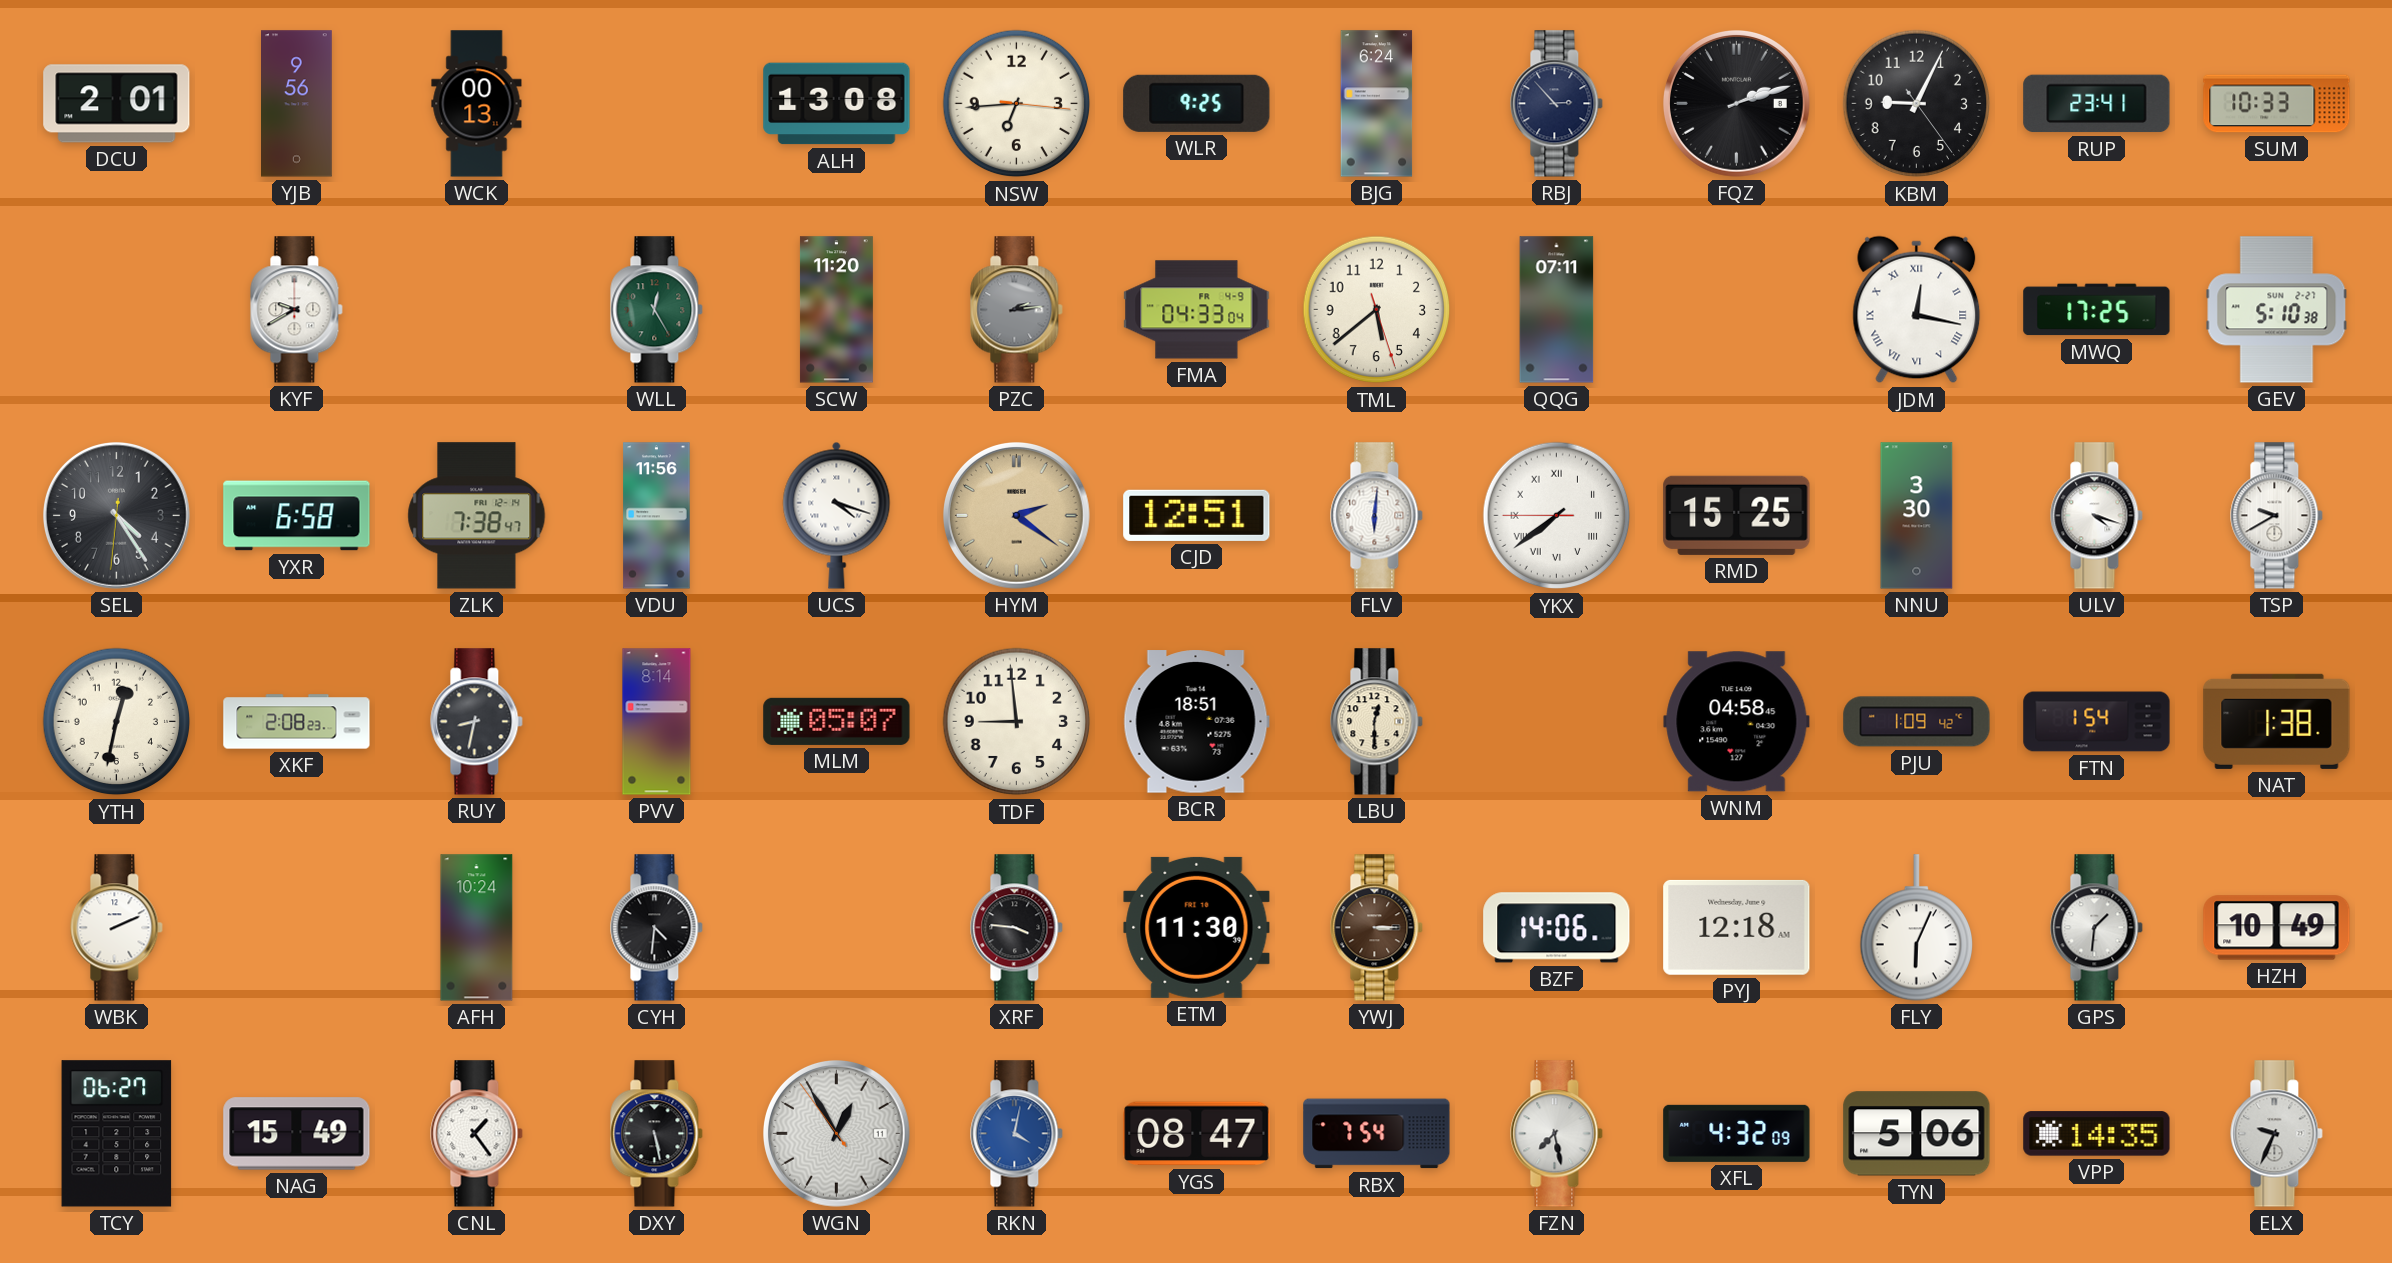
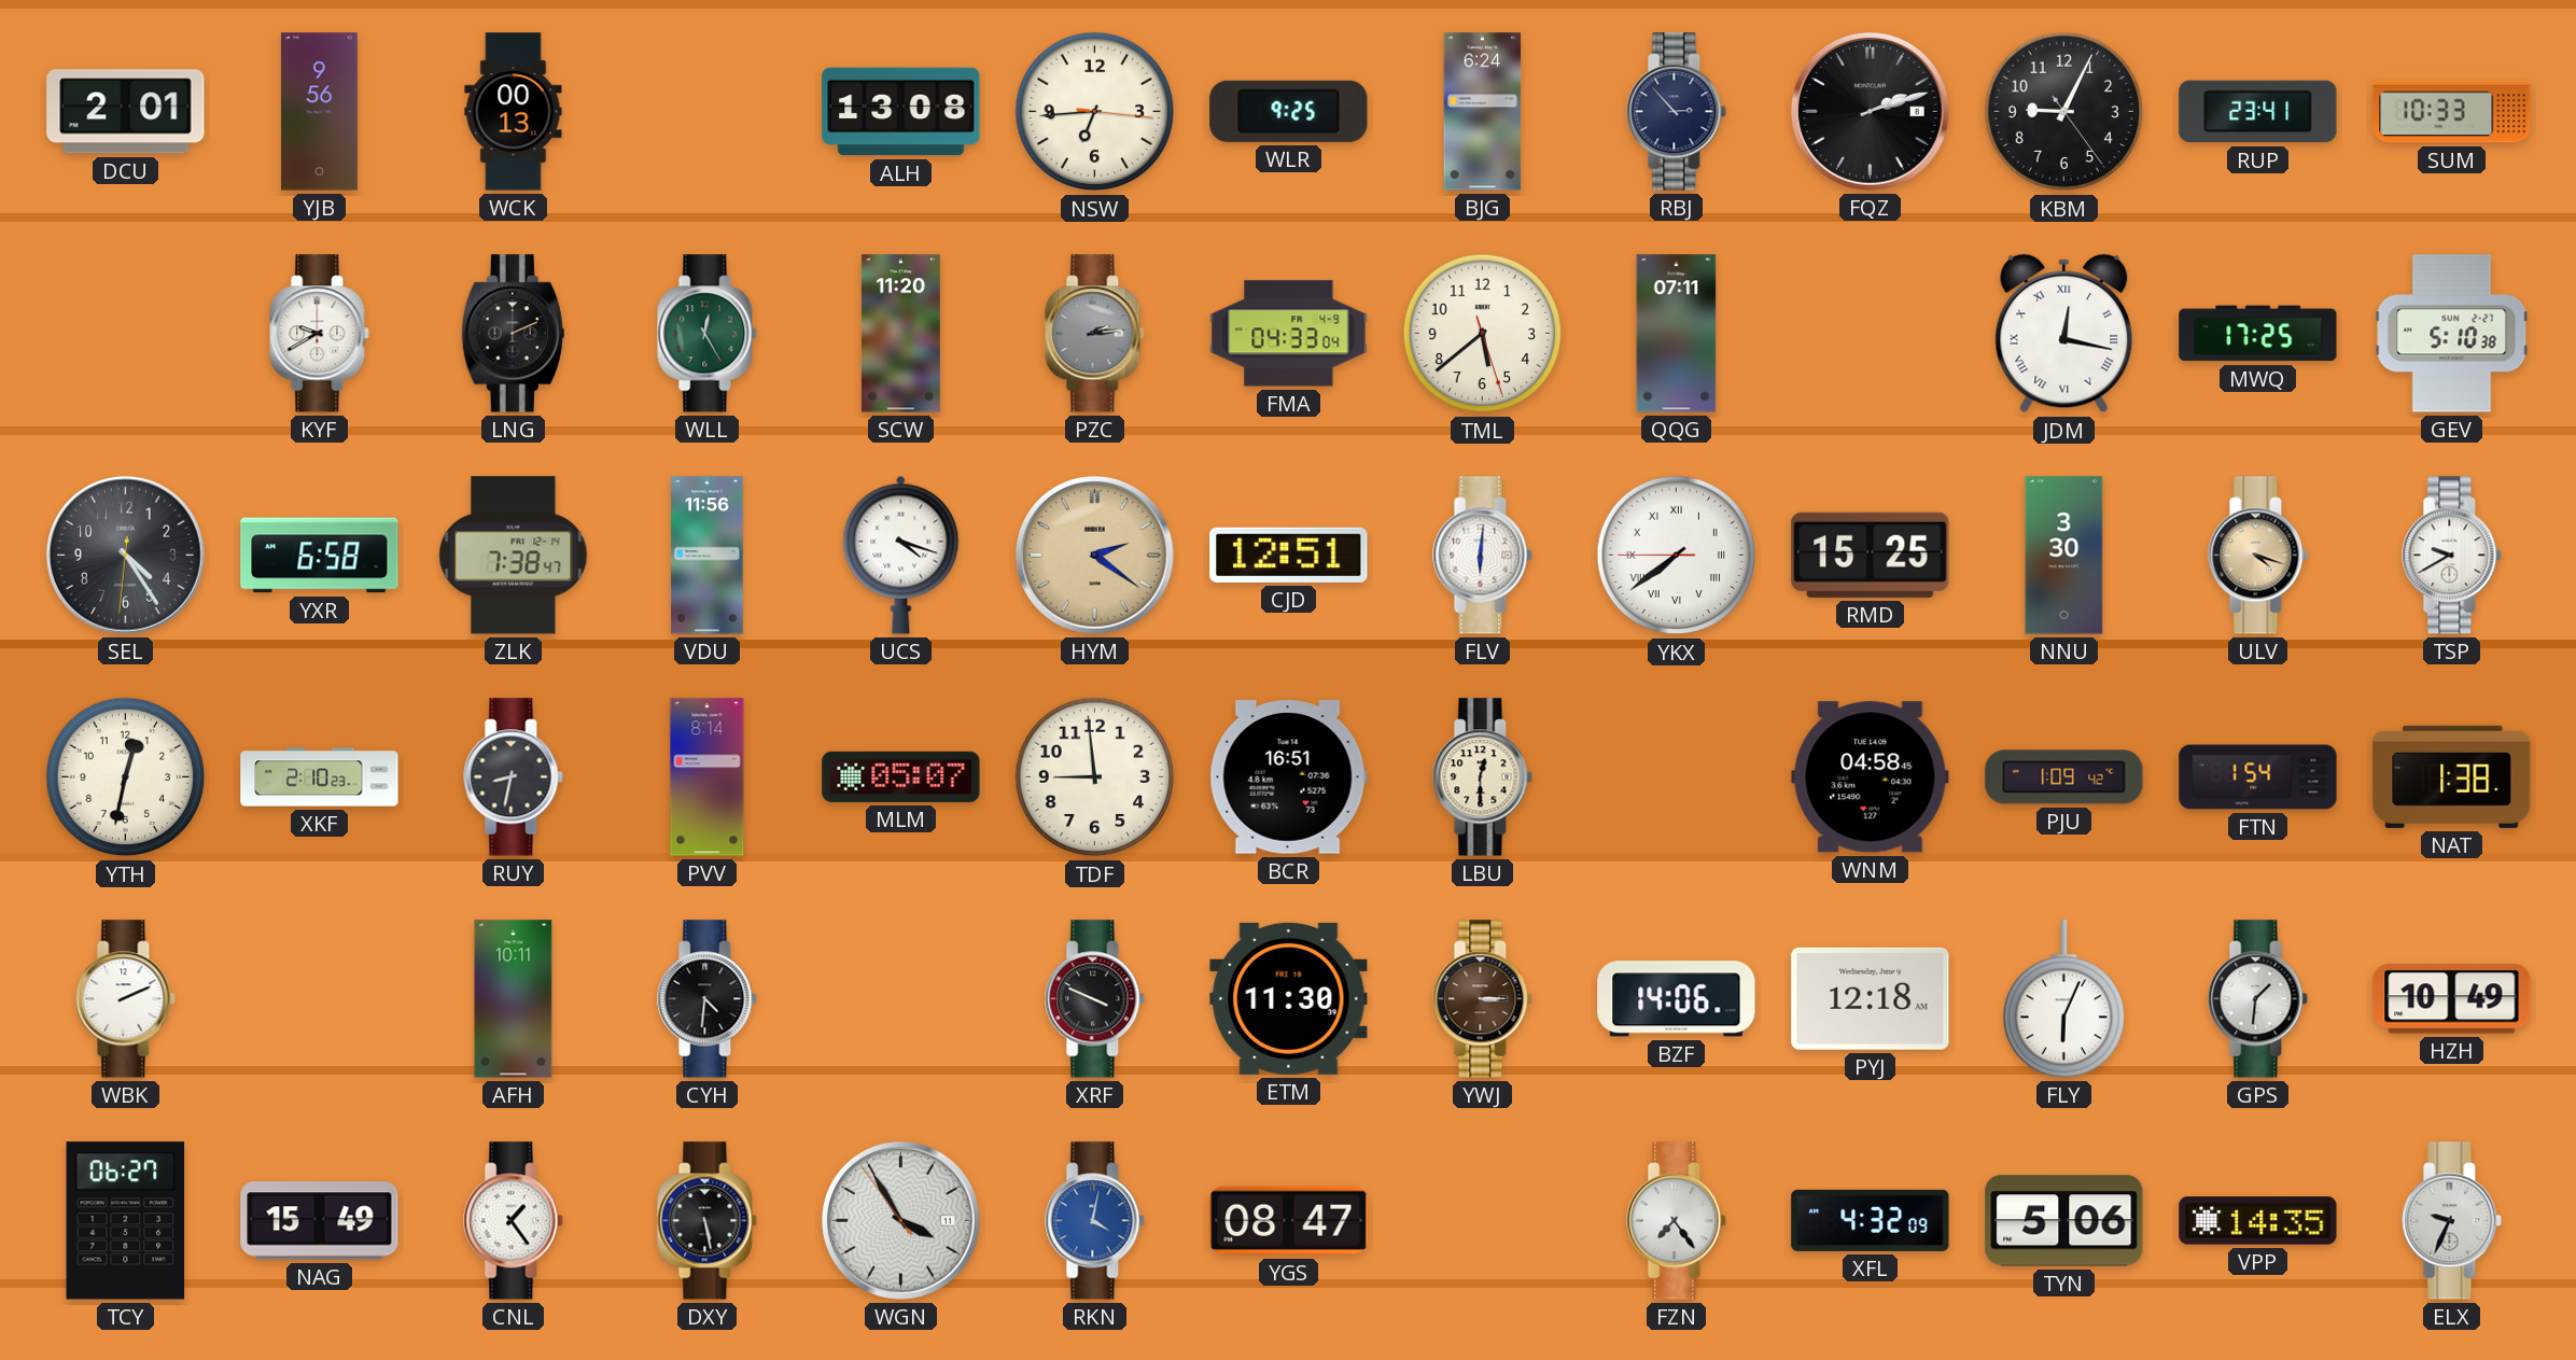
LNG: none -> 2:11 (513, 334)
ULV dial: white -> champagne (2258, 556)
XKF: 2:08 -> 2:10 (320, 777)
BCR: 18:51 -> 16:51 (1288, 777)
AFH: 10:24 -> 10:11 (514, 999)
XRF: 3:46 -> 3:49 (1095, 999)
WGN: 12:54 -> 3:54 (901, 1221)
RBX: 7:54 -> none (1377, 1134)
FZN: 7:28 -> 7:24 (1677, 1221)
